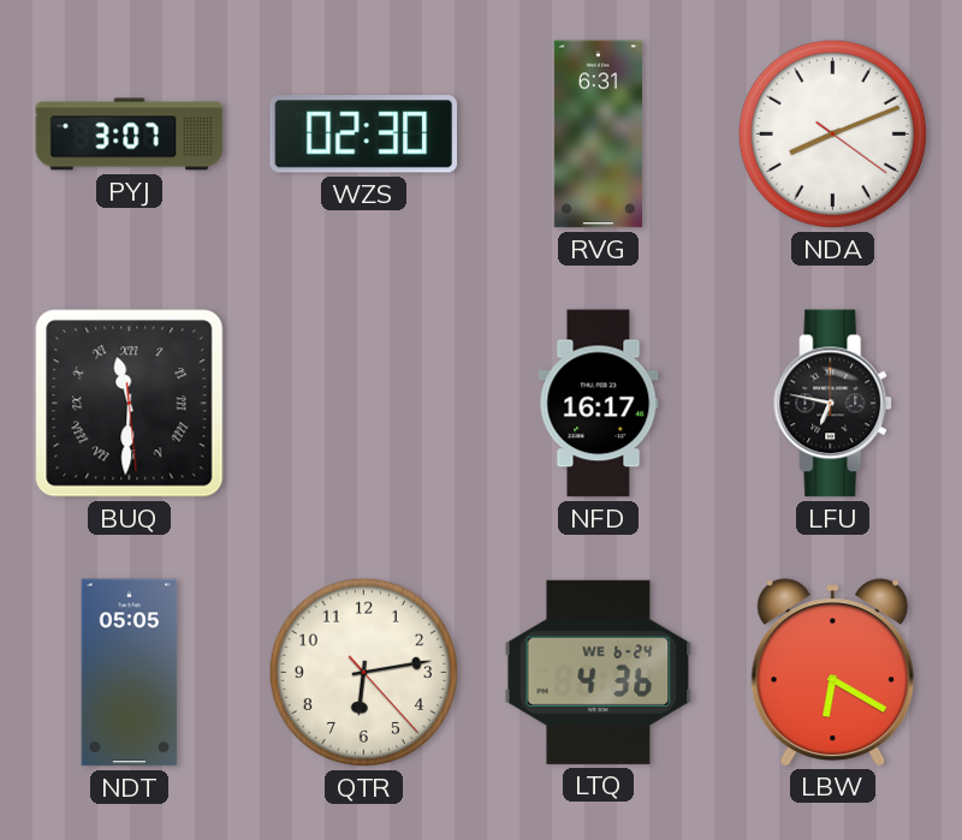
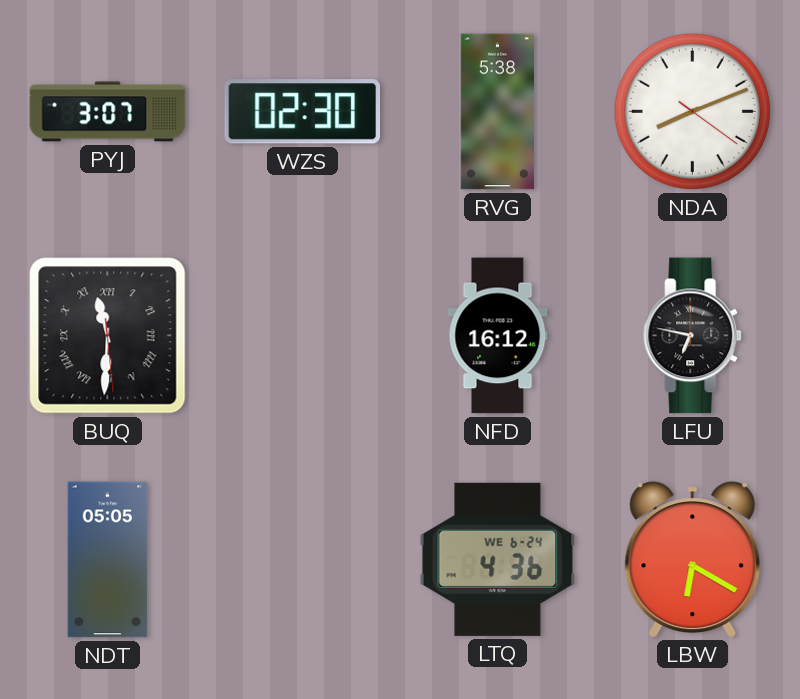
RVG: 6:31 -> 5:38 (497, 112)
NFD: 16:17 -> 16:12 (498, 336)
QTR: 6:13 -> none (363, 672)
